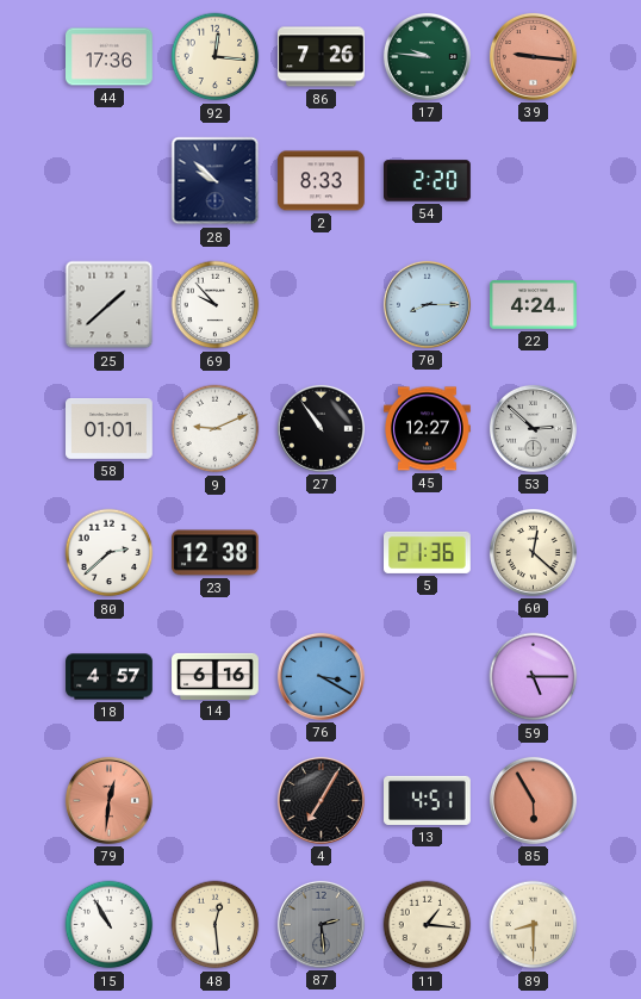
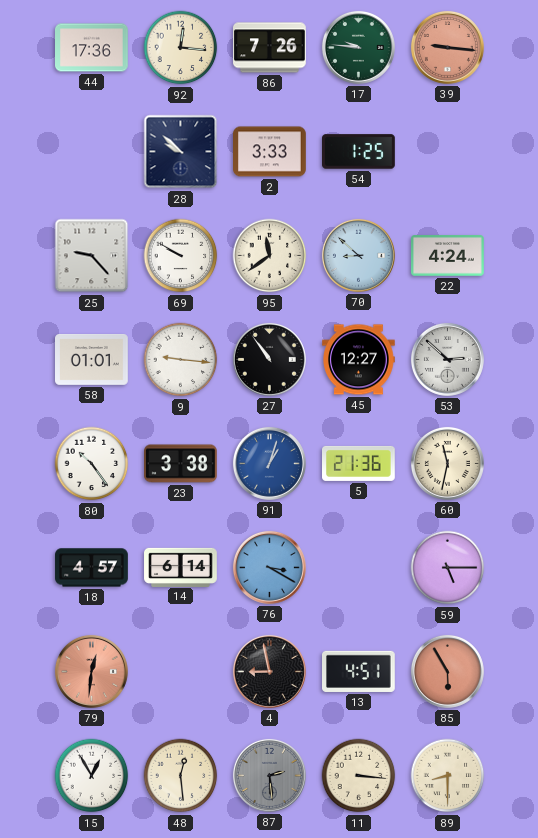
2: 8:33 -> 3:33 (270, 152)
54: 2:20 -> 1:25 (359, 152)
25: 1:38 -> 9:23 (92, 256)
69: 9:53 -> 9:50 (181, 256)
95: none -> 11:39 (270, 256)
70: 8:15 -> 8:52 (358, 255)
9: 9:11 -> 9:16 (181, 360)
80: 2:38 -> 10:24 (92, 464)
23: 12:38 -> 3:38 (181, 464)
91: none -> 1:03 (269, 463)
60: 12:22 -> 11:32 (447, 463)
14: 6:16 -> 6:14 (181, 567)
4: 7:05 -> 8:58 (269, 671)
15: 10:55 -> 12:55 (92, 776)
11: 1:16 -> 3:16 (359, 776)
